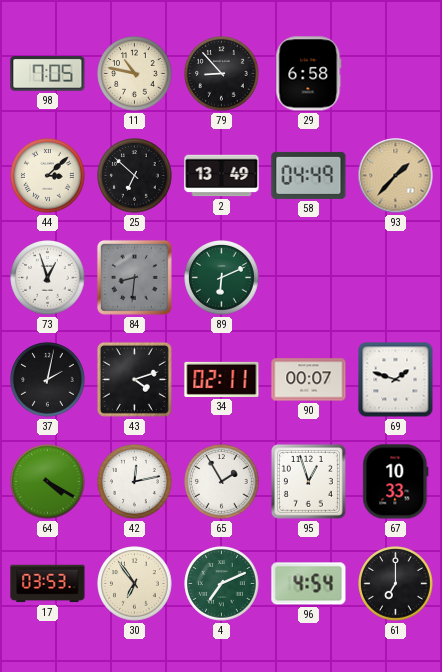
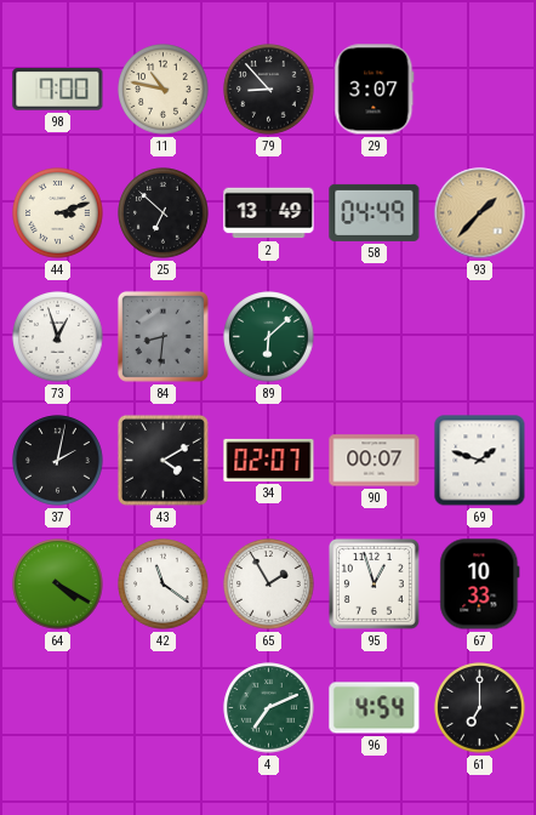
98: 7:05 -> 7:00 (58, 90)
29: 6:58 -> 3:07 (375, 90)
44: 3:08 -> 3:12 (58, 213)
89: 6:11 -> 6:08 (269, 337)
43: 4:12 -> 4:10 (162, 460)
34: 02:11 -> 02:07 (269, 460)
42: 12:13 -> 11:21 (164, 585)
17: 03:53 -> none (48, 584)
30: 6:54 -> none (135, 584)
